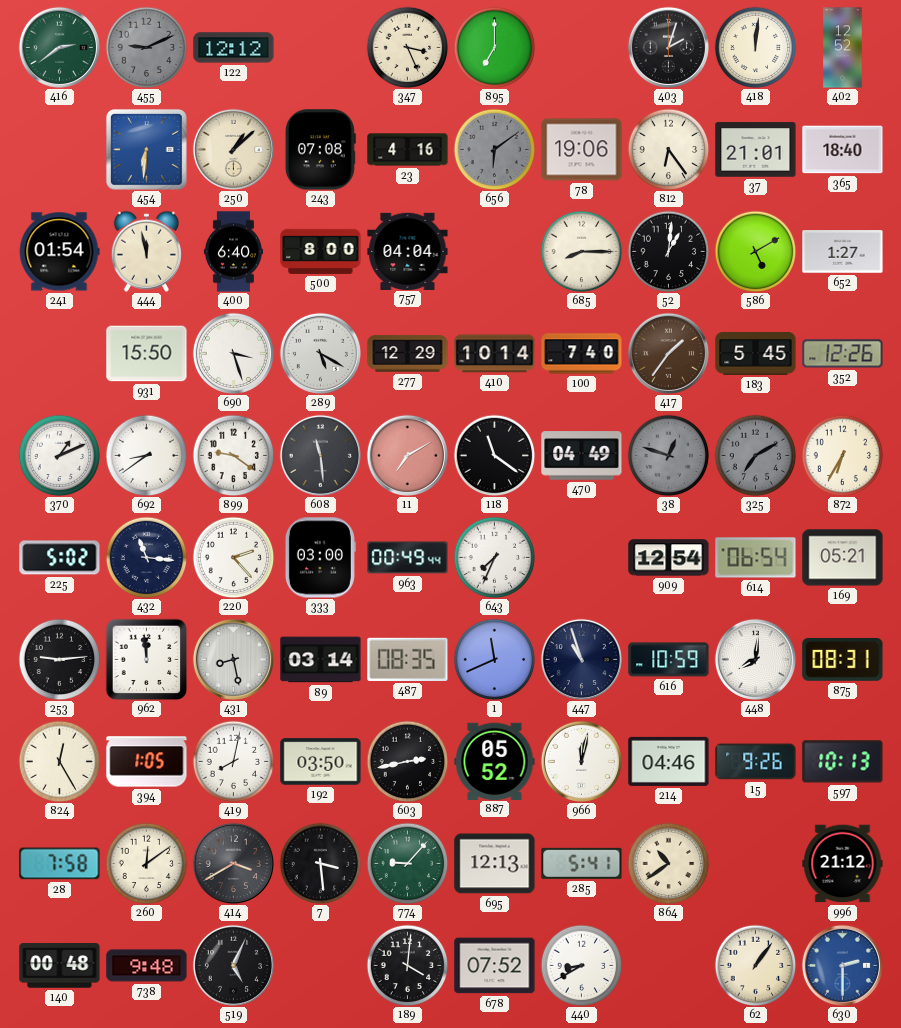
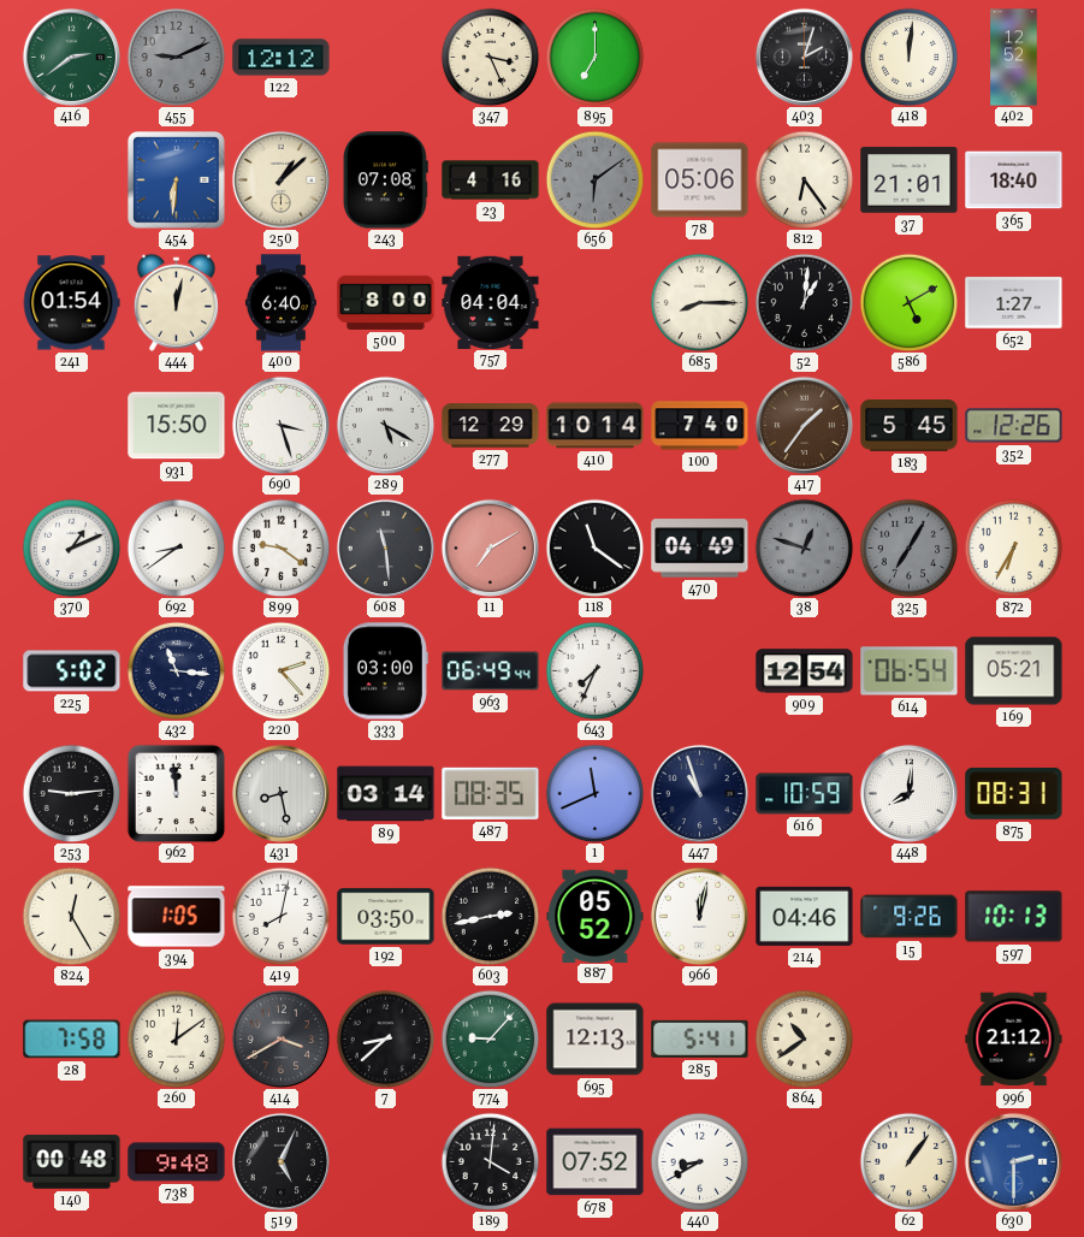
78: 19:06 -> 05:06 (700, 180)
444: 11:58 -> 12:02 (176, 302)
325: 7:10 -> 7:05 (908, 548)
963: 00:49 -> 06:49 (491, 671)
7: 3:29 -> 8:38 (385, 1038)
